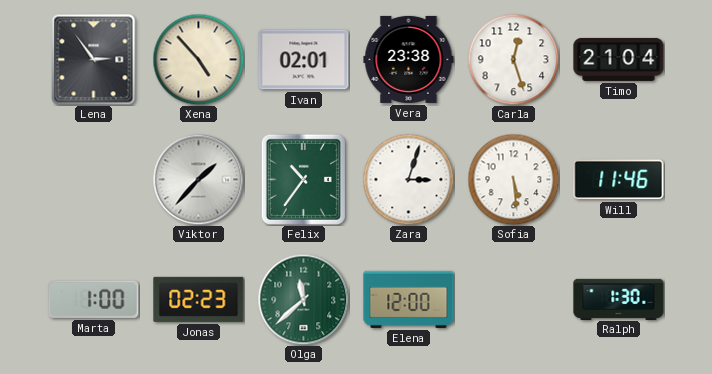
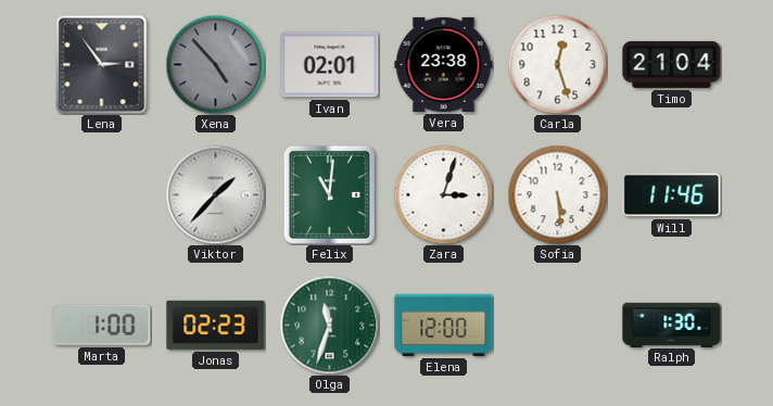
Xena dial: cream -> grey (215, 64)
Felix: 10:36 -> 11:01 (329, 194)
Olga: 11:38 -> 11:33 (329, 325)
